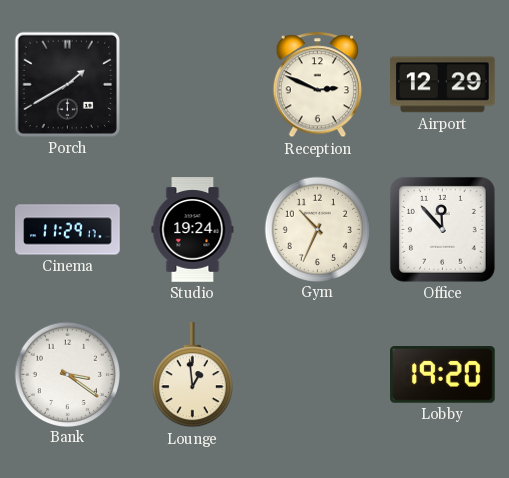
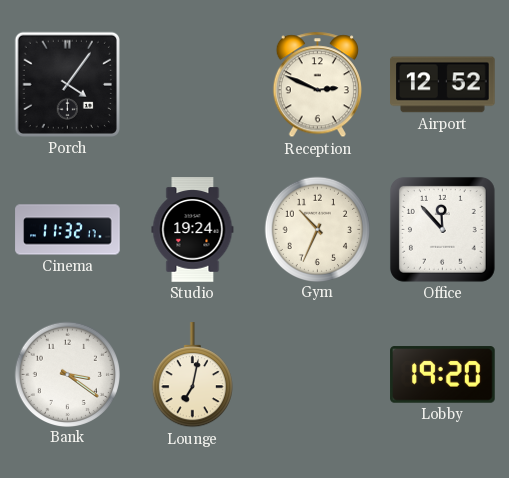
Porch: 1:40 -> 4:06 (67, 84)
Airport: 12:29 -> 12:52 (443, 85)
Cinema: 11:29 -> 11:32 (68, 230)
Lounge: 12:59 -> 7:02 (192, 375)
